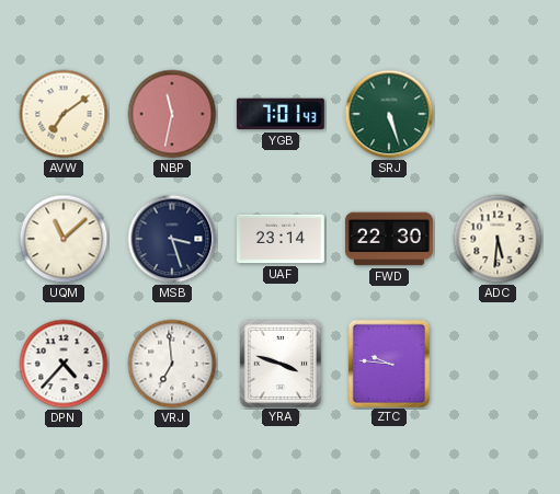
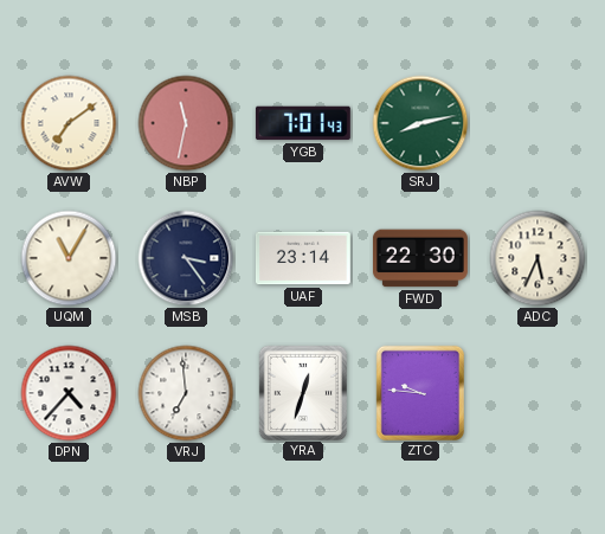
SRJ: 5:27 -> 8:13 (420, 123)
UQM: 11:08 -> 11:05 (69, 258)
MSB: 3:27 -> 3:24 (186, 258)
ADC: 5:31 -> 5:34 (538, 258)
YRA: 3:48 -> 12:33 (302, 392)
